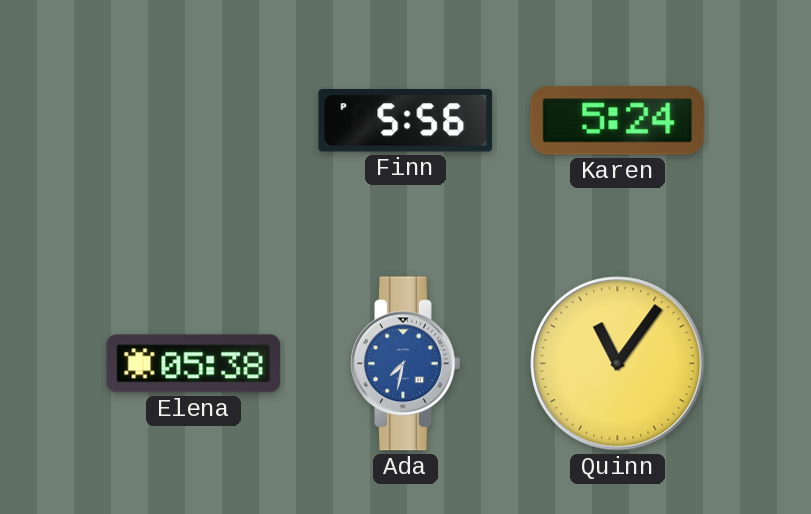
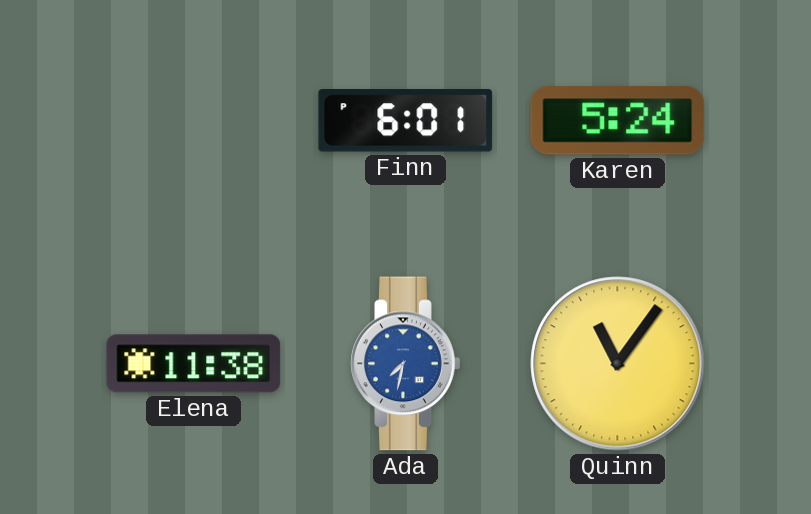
Finn: 5:56 -> 6:01 (406, 121)
Elena: 05:38 -> 11:38 (194, 364)
